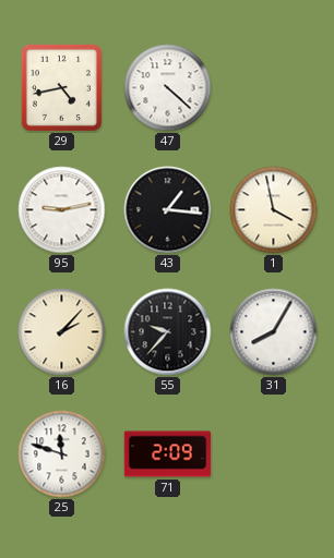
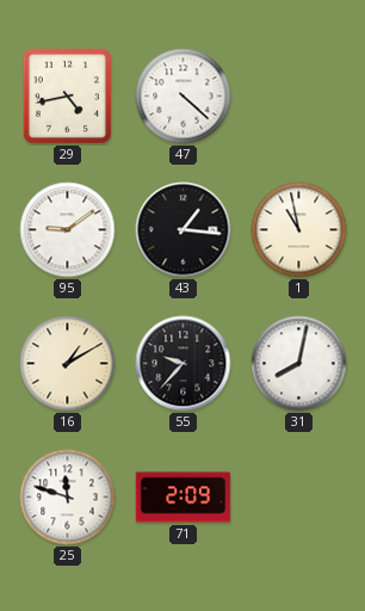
95: 9:13 -> 9:09 (68, 230)
1: 3:58 -> 10:58 (299, 230)
16: 2:07 -> 1:10 (68, 364)
31: 8:05 -> 8:02 (299, 364)
